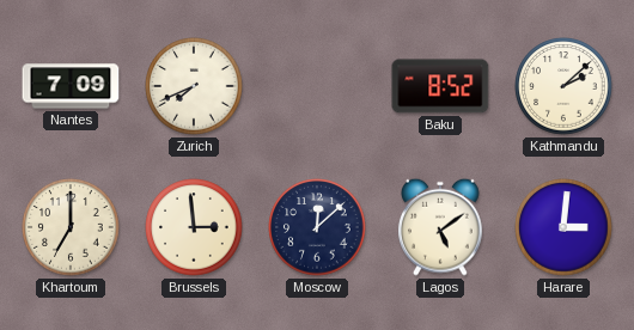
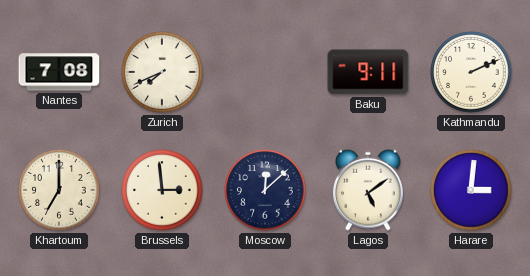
Nantes: 7:09 -> 7:08 (59, 72)
Baku: 8:52 -> 9:11 (368, 72)
Kathmandu: 2:08 -> 2:11 (471, 72)
